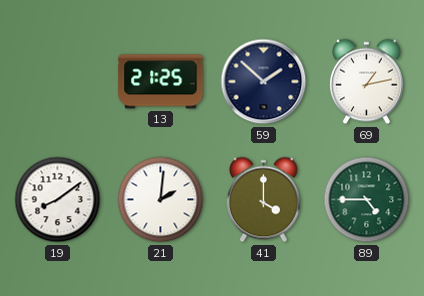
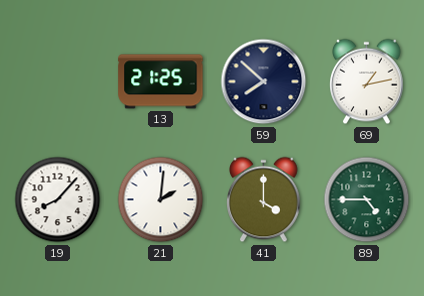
59: 1:52 -> 7:52 (264, 82)
19: 8:09 -> 8:07 (58, 200)
